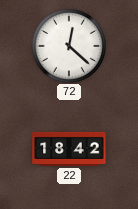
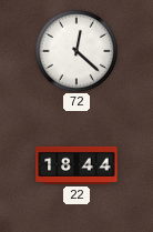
22: 18:42 -> 18:44 (76, 165)
